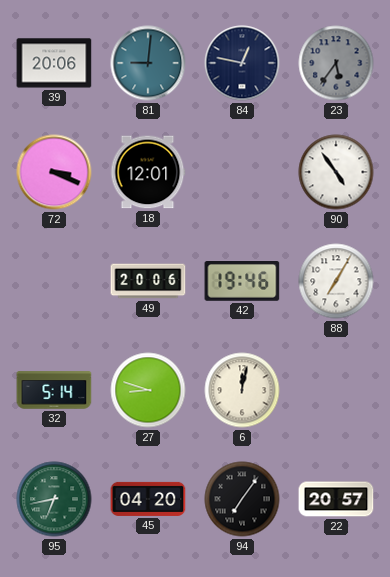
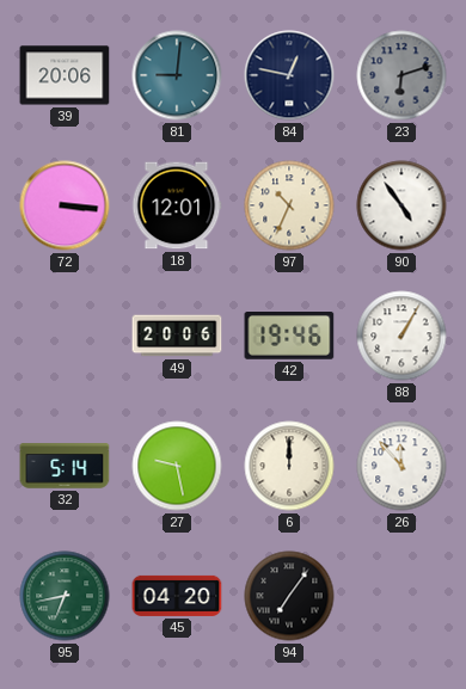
23: 5:36 -> 6:12 (401, 75)
72: 3:19 -> 3:16 (65, 205)
97: none -> 10:34 (289, 205)
88: 7:05 -> 1:05 (401, 336)
27: 8:48 -> 9:28 (177, 466)
6: 12:02 -> 12:00 (289, 466)
26: none -> 11:53 (401, 466)
22: 20:57 -> none (336, 499)
